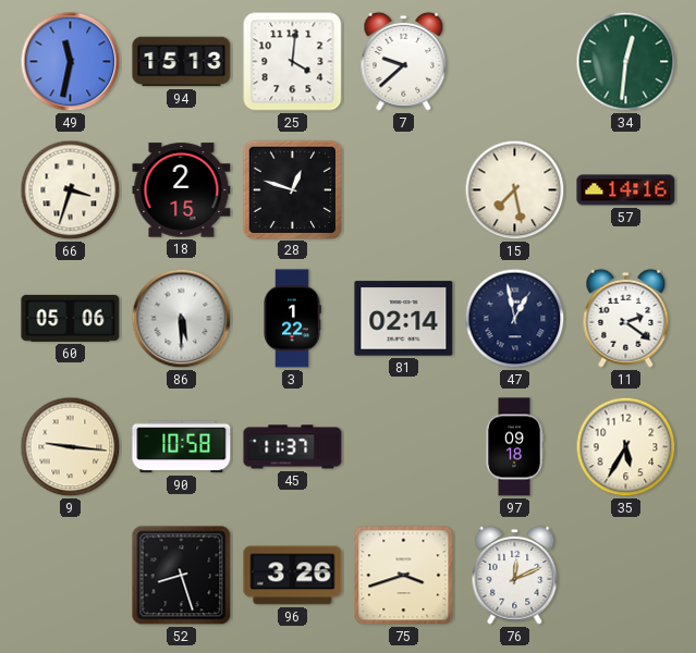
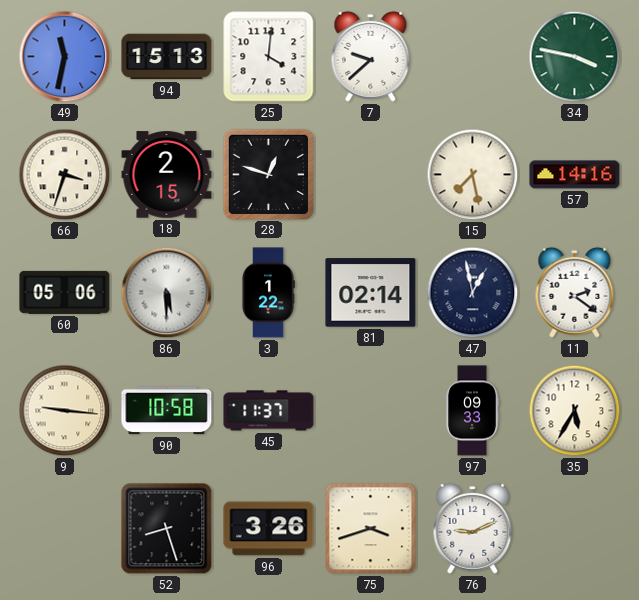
34: 12:31 -> 3:47 (575, 57)
97: 09:18 -> 09:33 (472, 411)
76: 12:11 -> 9:11 (473, 528)
